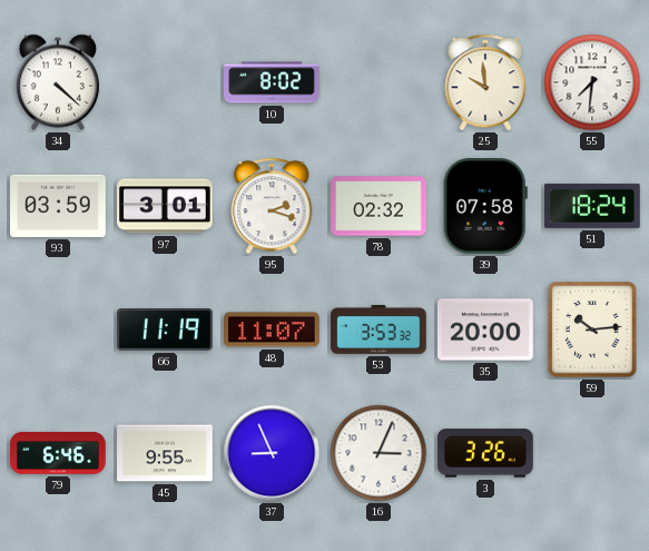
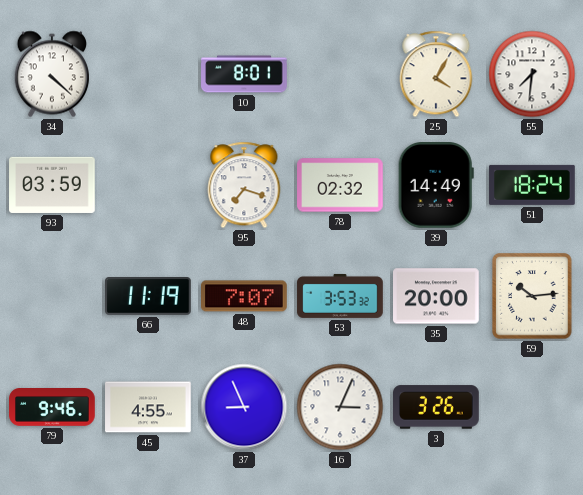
10: 8:02 -> 8:01 (244, 74)
25: 9:59 -> 4:05 (436, 74)
97: 3:01 -> none (166, 206)
95: 2:18 -> 7:18 (244, 185)
39: 07:58 -> 14:49 (436, 186)
48: 11:07 -> 7:07 (245, 296)
79: 6:46 -> 9:46 (52, 408)
45: 9:55 -> 4:55 (148, 407)
